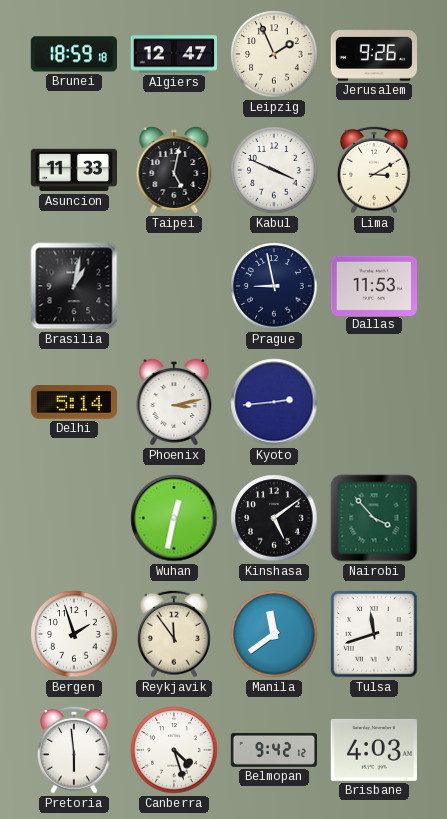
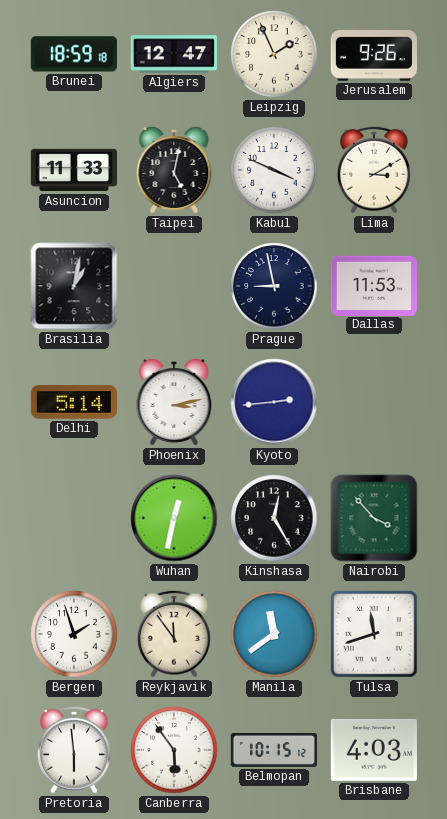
Kinshasa: 5:09 -> 12:25 (274, 518)
Canberra: 4:27 -> 5:54 (174, 750)
Belmopan: 9:42 -> 10:15 (273, 750)
